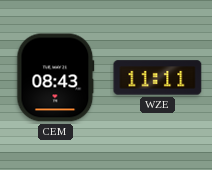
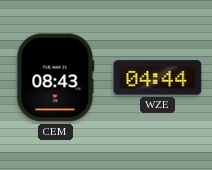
WZE: 11:11 -> 04:44 (158, 78)
